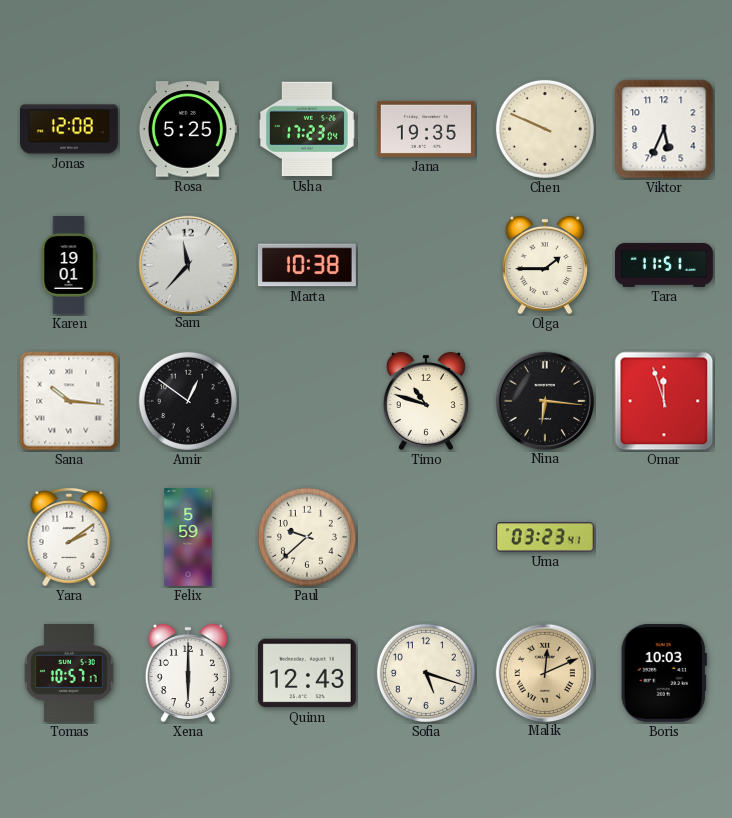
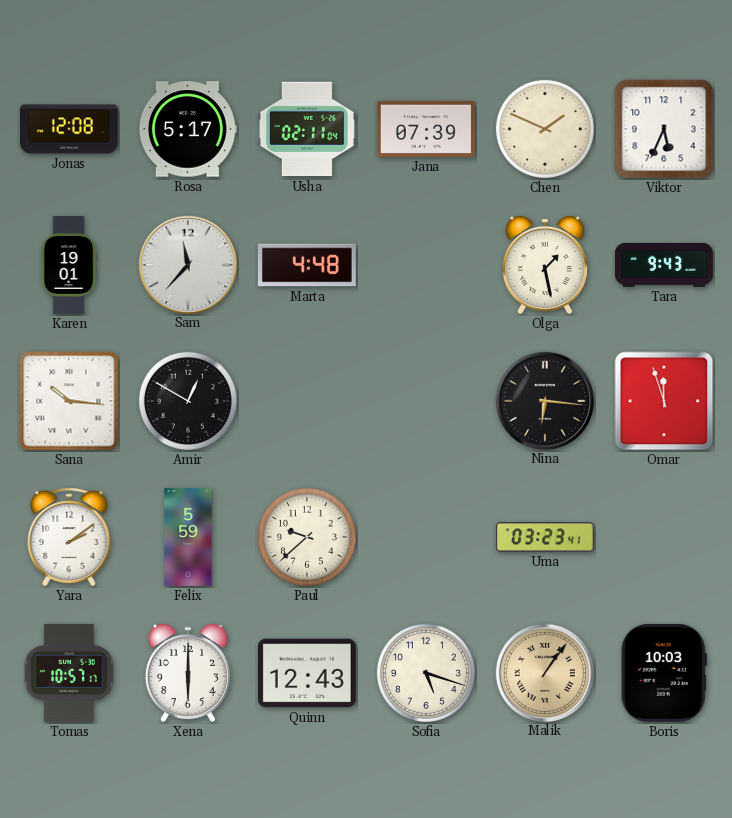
Rosa: 5:25 -> 5:17 (188, 129)
Usha: 17:23 -> 02:11 (307, 129)
Jana: 19:35 -> 07:39 (426, 129)
Chen: 9:49 -> 1:49 (545, 129)
Marta: 10:38 -> 4:48 (307, 265)
Olga: 1:45 -> 1:28 (545, 265)
Tara: 11:51 -> 9:43 (664, 265)
Amir: 12:51 -> 12:50 (188, 401)
Timo: 10:48 -> none (426, 401)
Malik: 12:11 -> 1:06 (544, 672)
